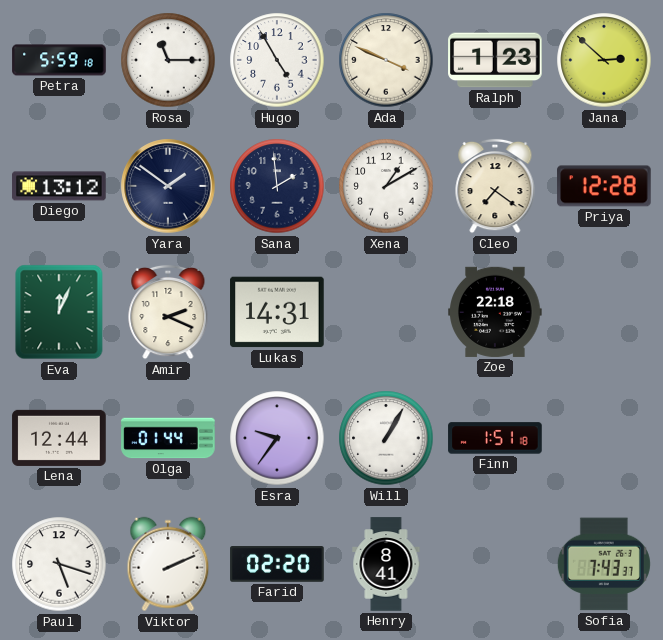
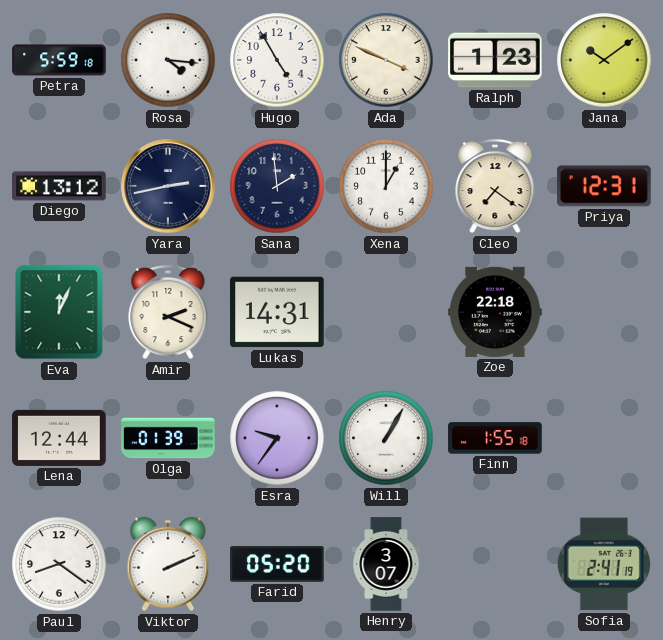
Rosa: 11:15 -> 4:16 (168, 60)
Jana: 2:52 -> 10:09 (604, 60)
Yara: 1:51 -> 2:43 (168, 186)
Xena: 1:10 -> 1:00 (386, 186)
Priya: 12:28 -> 12:31 (604, 186)
Olga: 01:44 -> 01:39 (168, 438)
Finn: 1:51 -> 1:55 (495, 438)
Paul: 5:18 -> 8:21 (59, 564)
Farid: 02:20 -> 05:20 (277, 564)
Henry: 8:41 -> 3:07 (386, 564)
Sofia: 7:43 -> 2:41 (604, 564)
